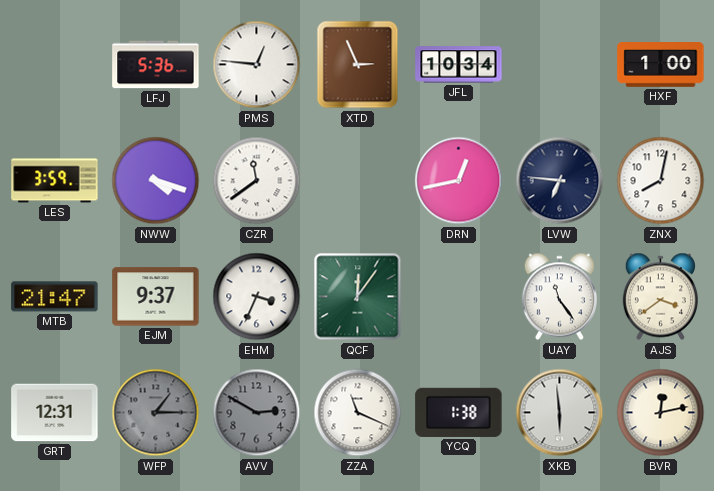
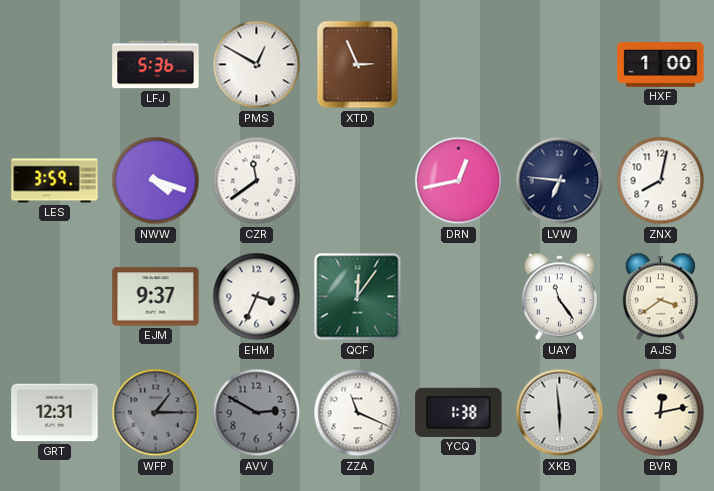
PMS: 12:46 -> 12:50 (257, 65)
JFL: 10:34 -> none (459, 65)
MTB: 21:47 -> none (55, 297)
